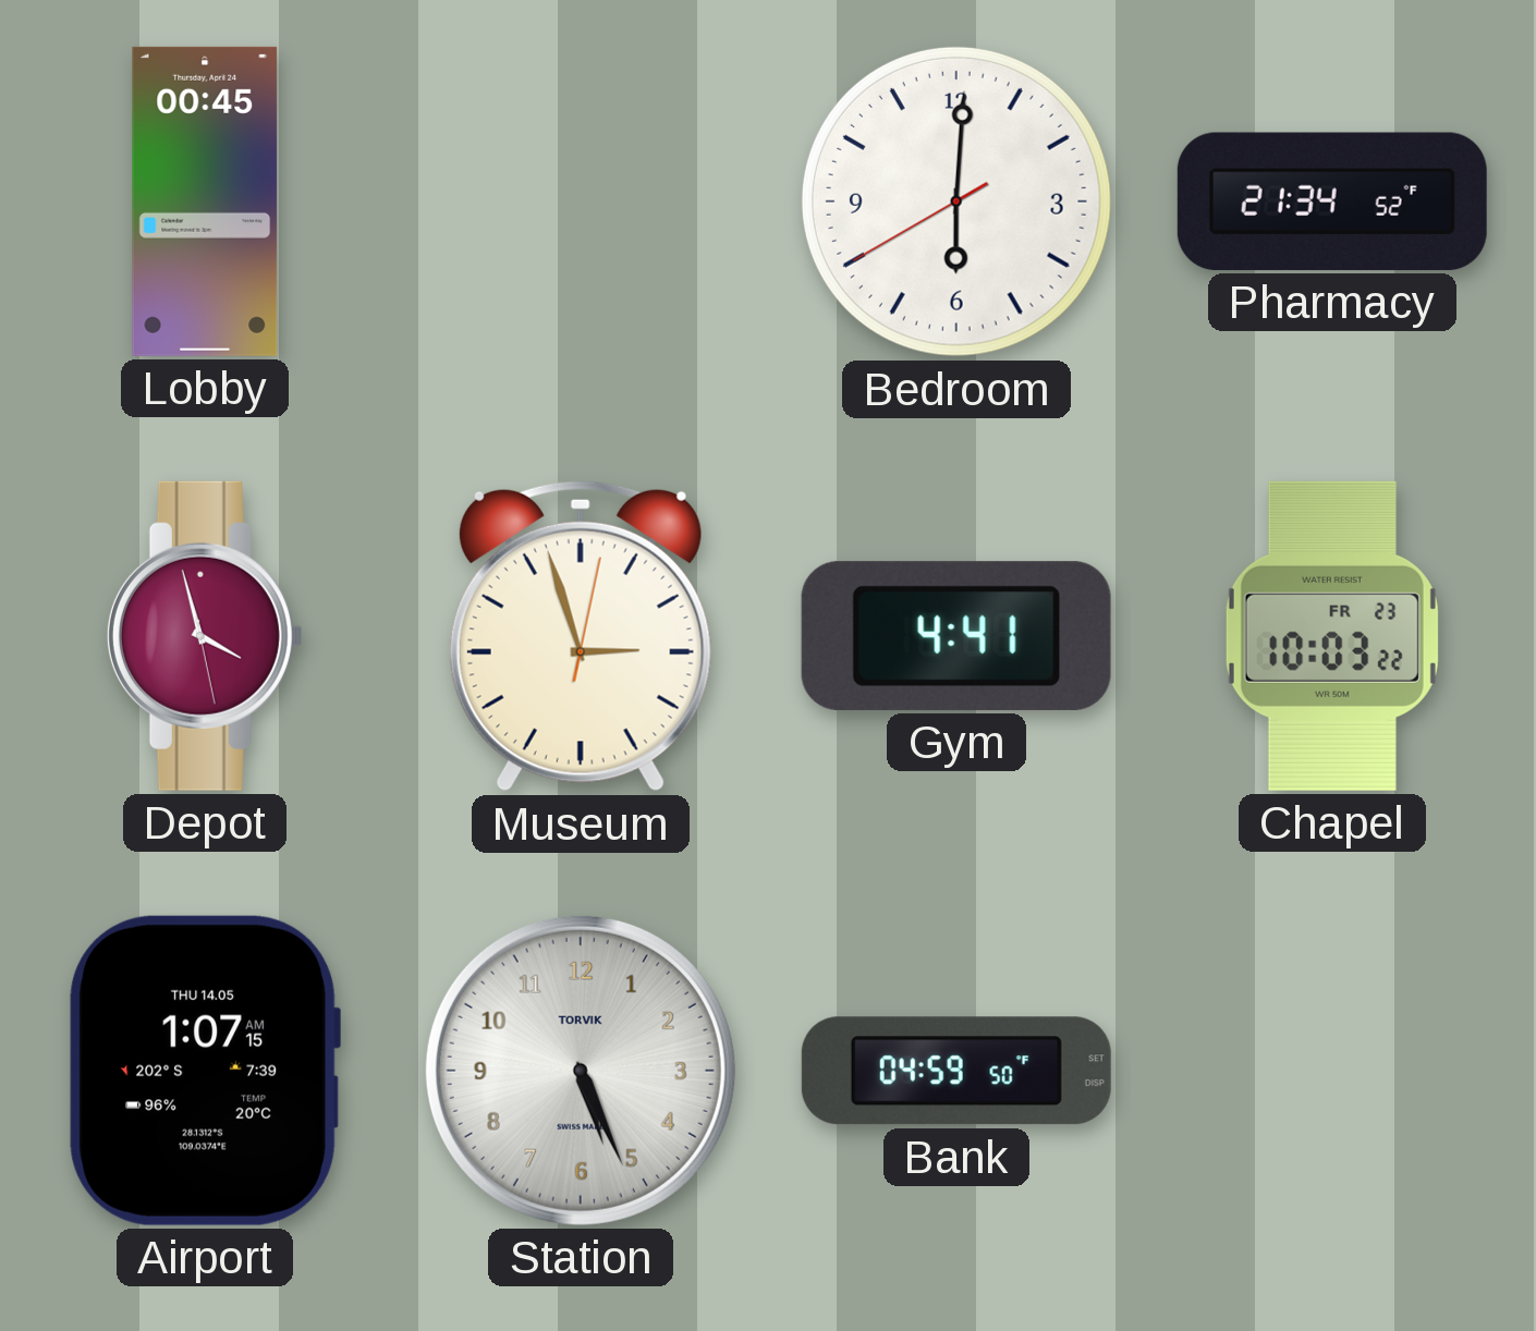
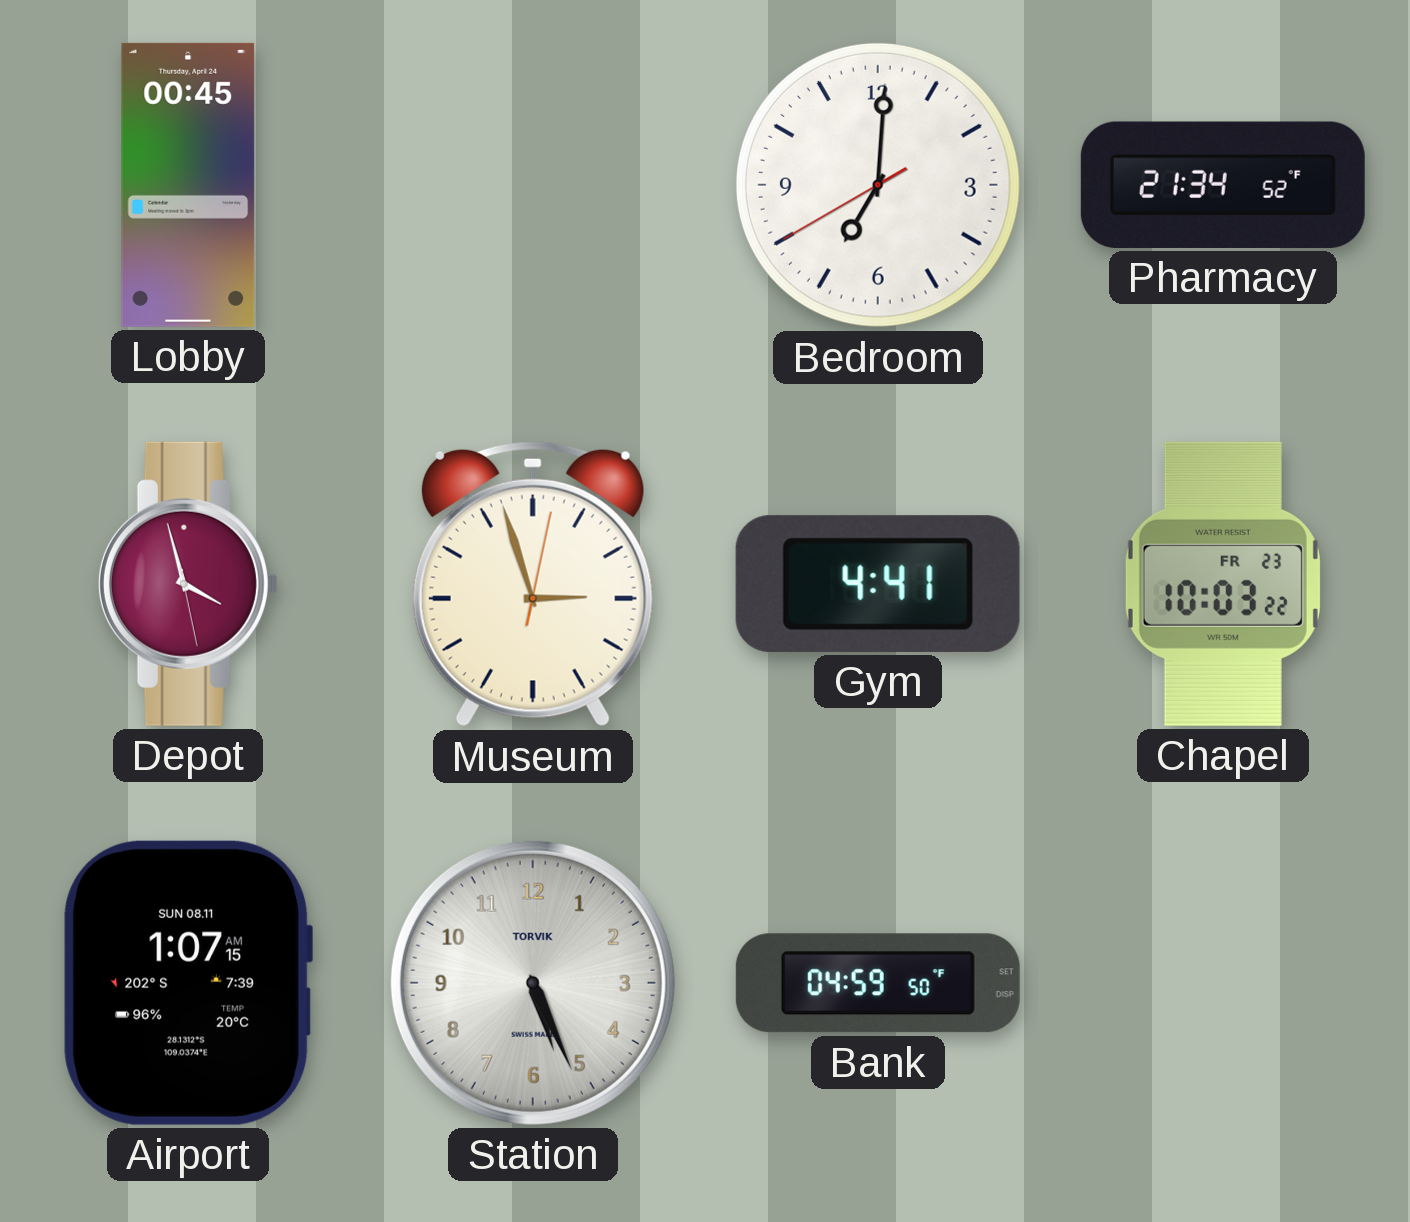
Bedroom: 6:00 -> 7:00 (878, 185)
Airport date: THU 14.05 -> SUN 08.11 (188, 983)
